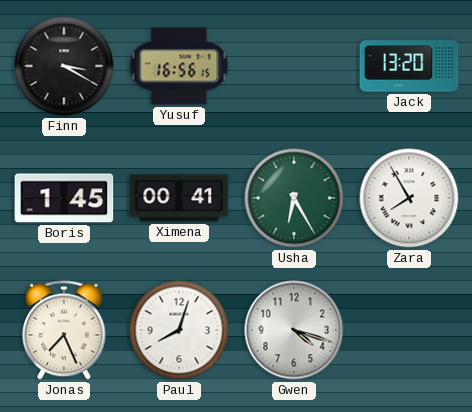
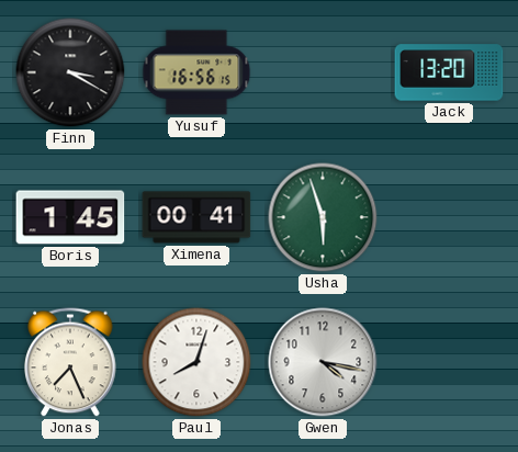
Usha: 6:25 -> 5:57 (323, 217)
Zara: 7:55 -> none (409, 198)
Gwen: 4:18 -> 4:17 (323, 362)
